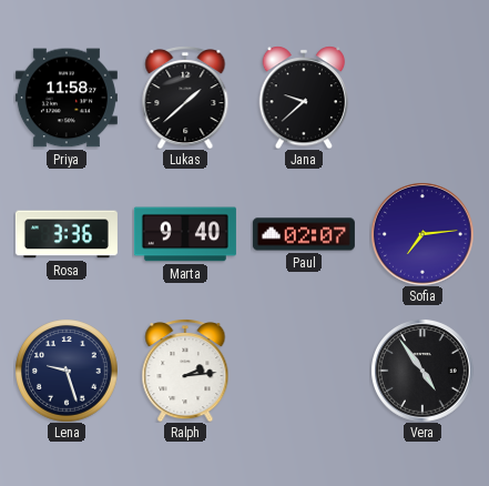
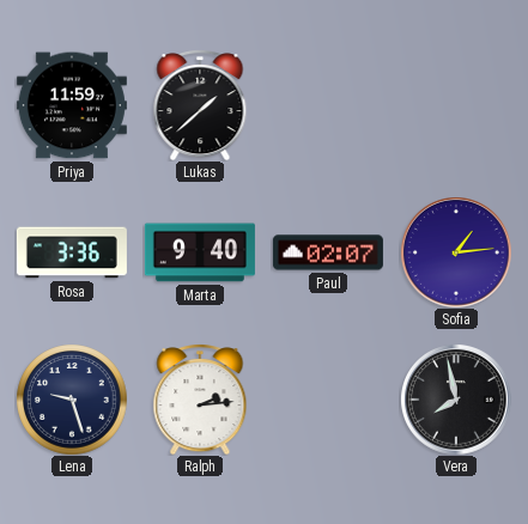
Priya: 11:58 -> 11:59 (72, 105)
Jana: 9:38 -> none (304, 98)
Sofia: 7:14 -> 1:14 (456, 252)
Vera: 4:54 -> 7:58 (456, 400)
